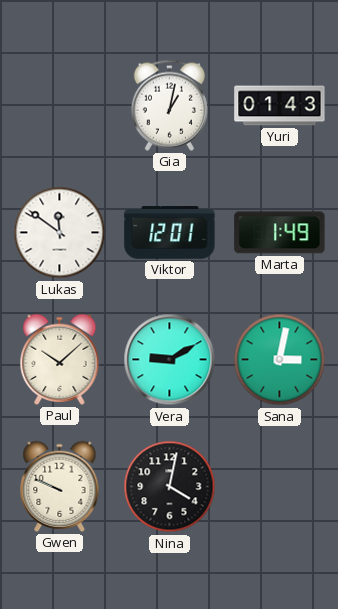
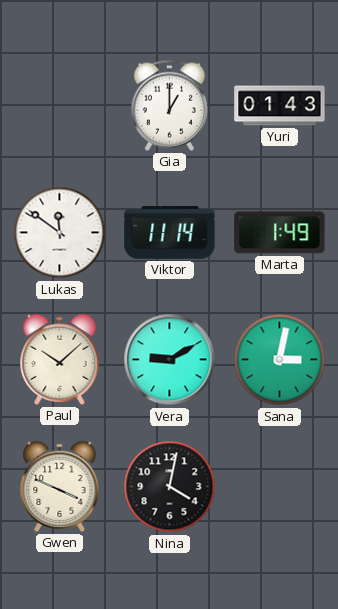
Gia: 1:02 -> 1:00 (169, 105)
Viktor: 12:01 -> 11:14 (170, 233)
Gwen: 9:49 -> 3:49 (60, 486)
